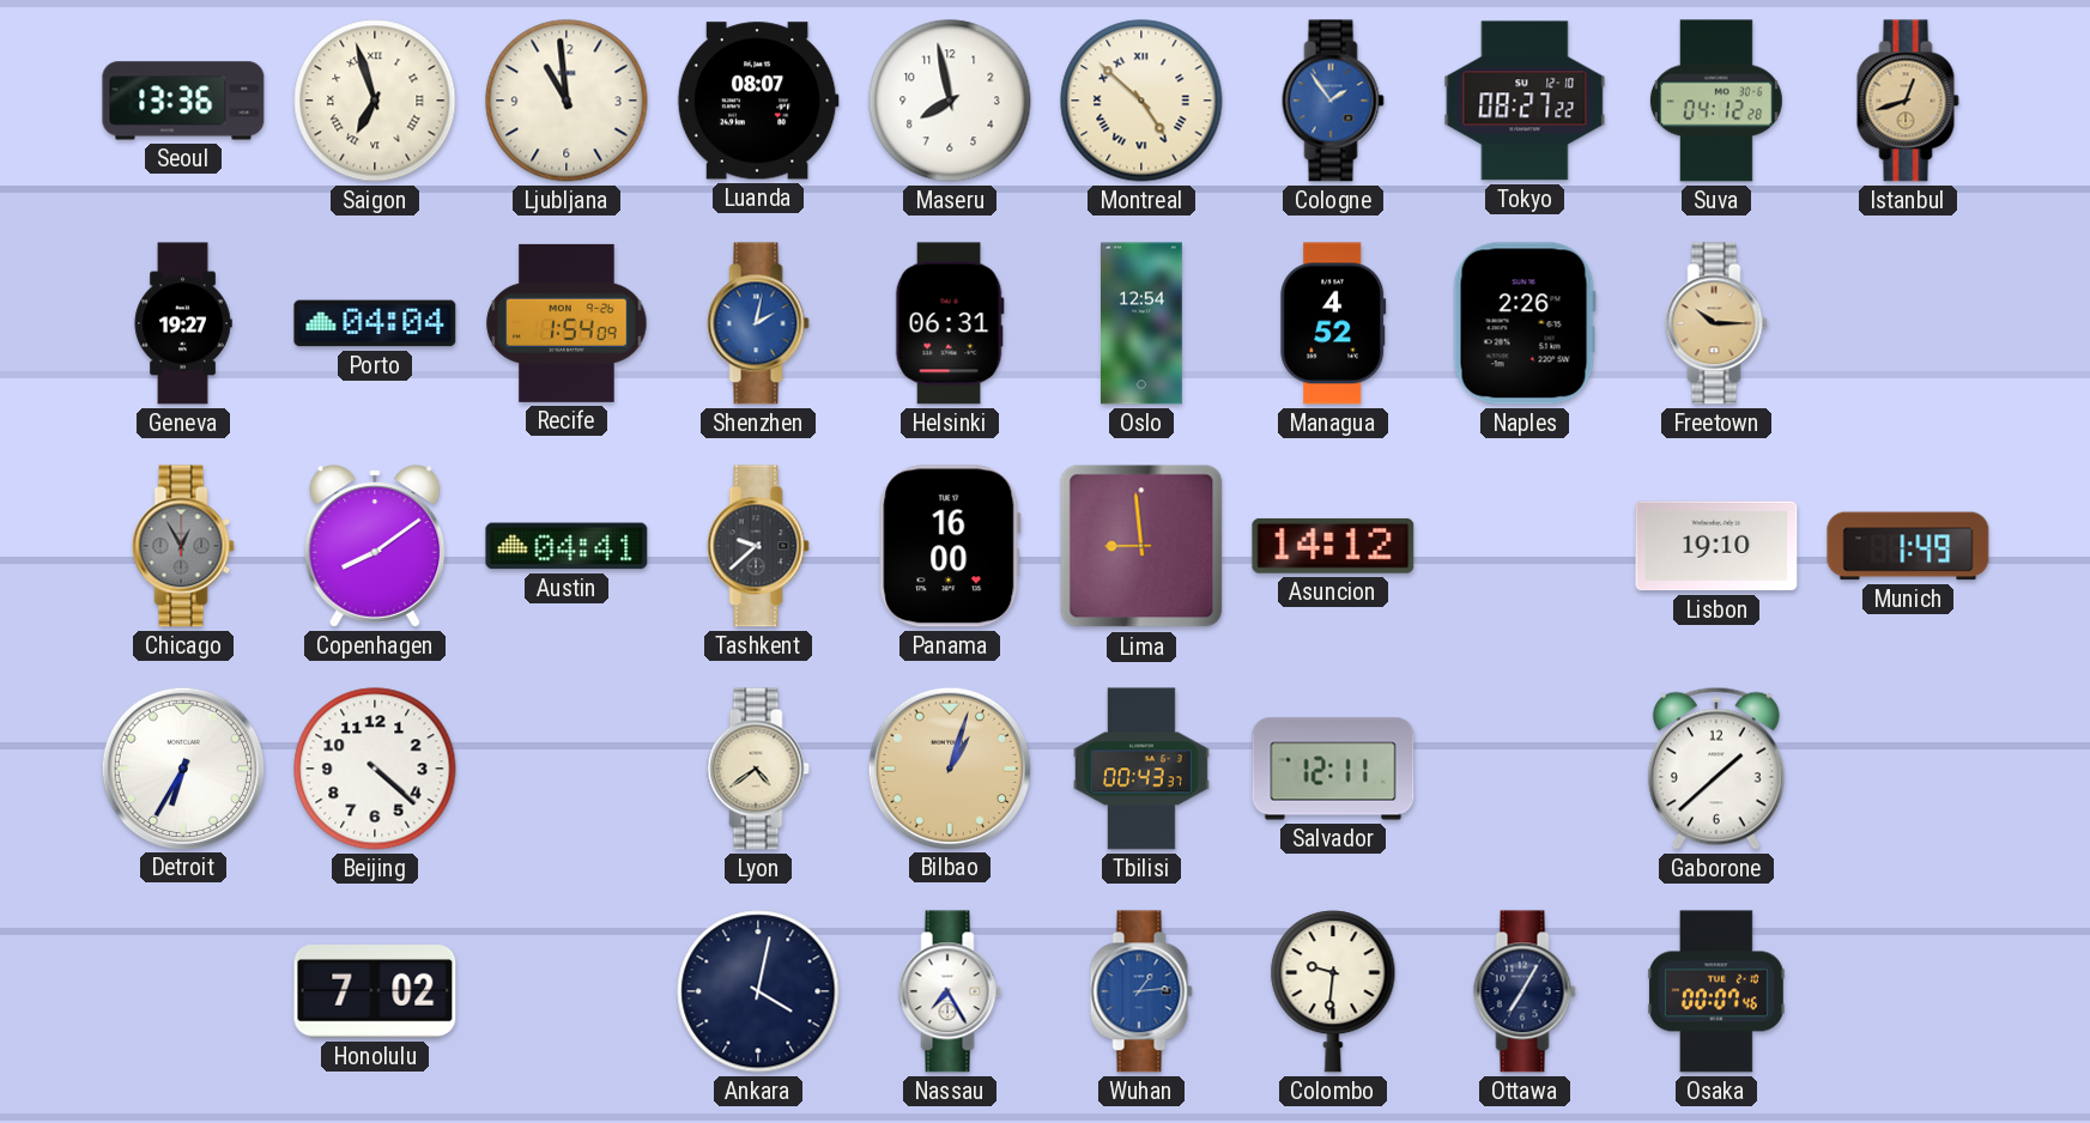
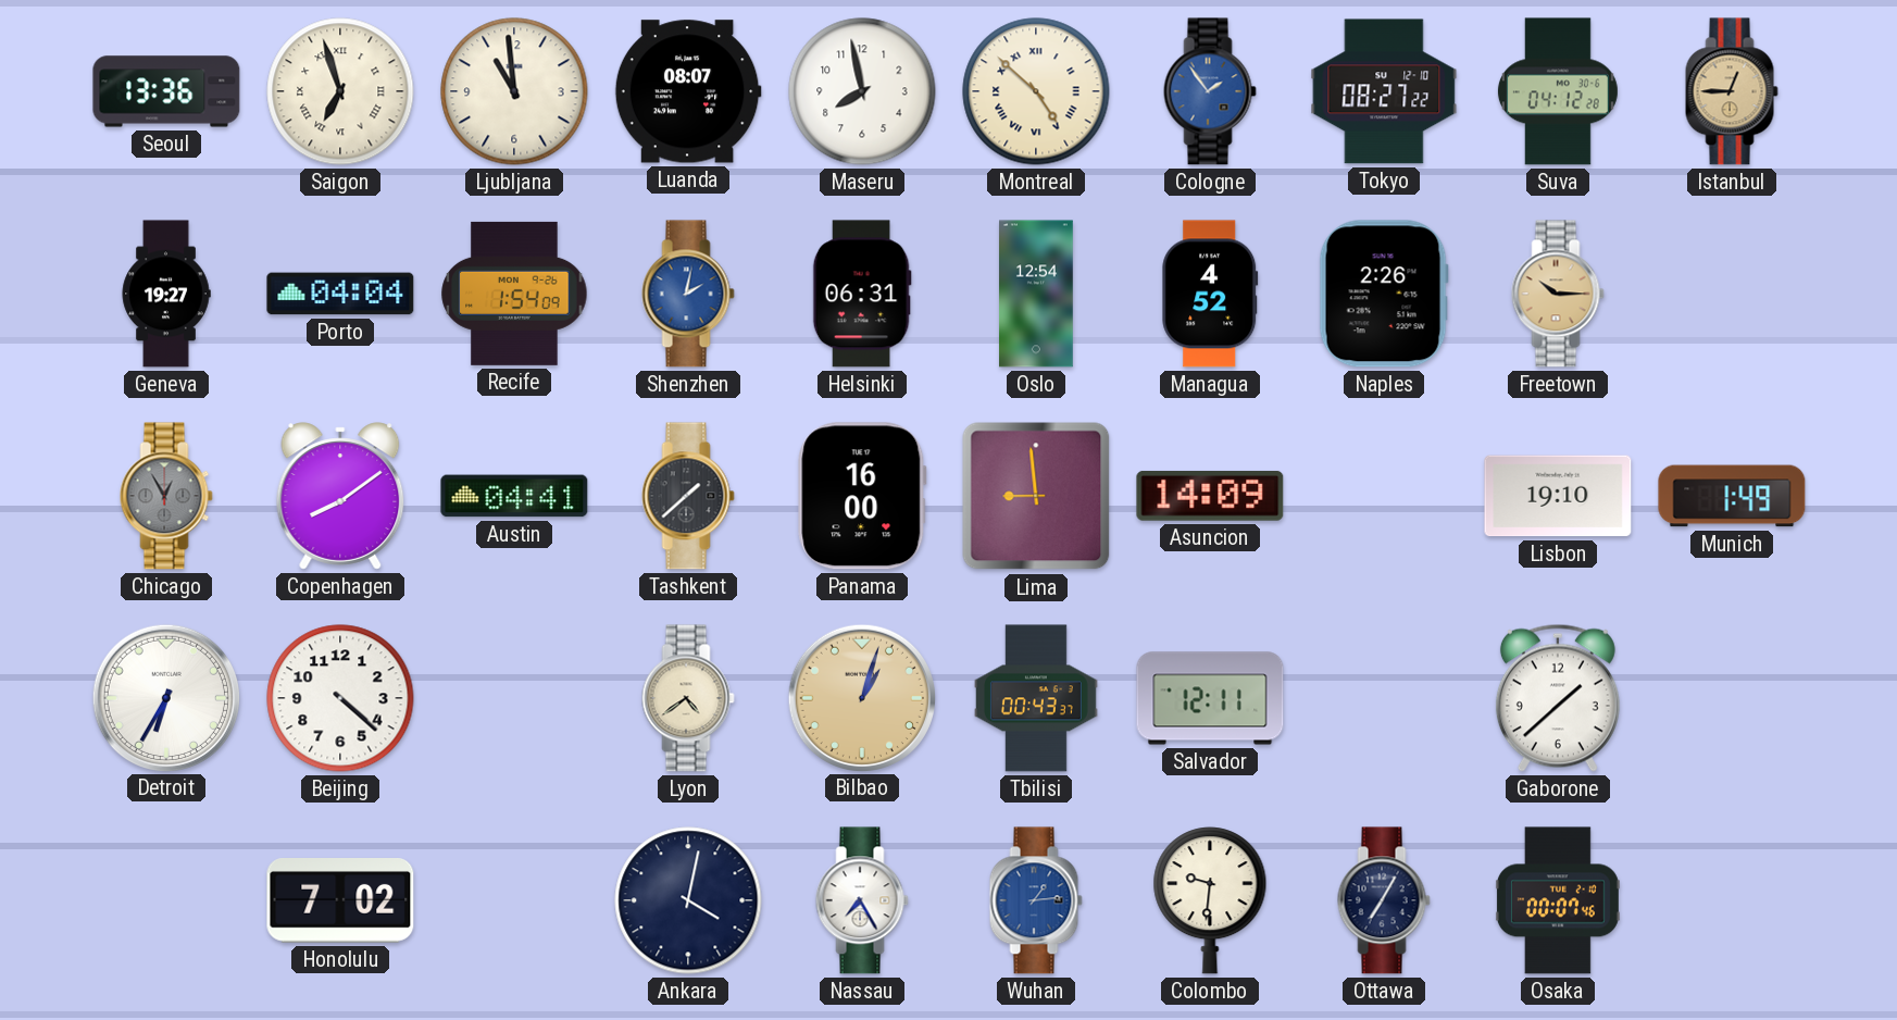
Istanbul: 12:42 -> 12:45 (1732, 91)
Tashkent: 9:38 -> 1:38 (688, 496)
Asuncion: 14:12 -> 14:09 (1210, 496)
